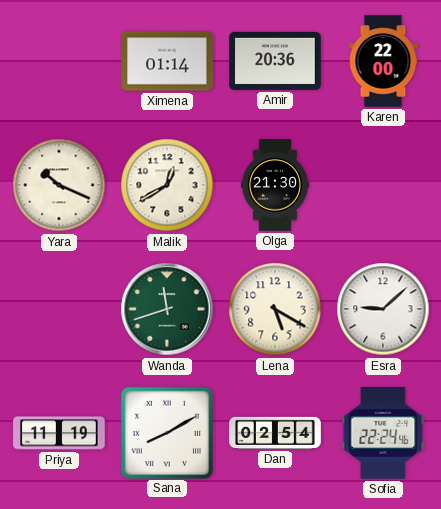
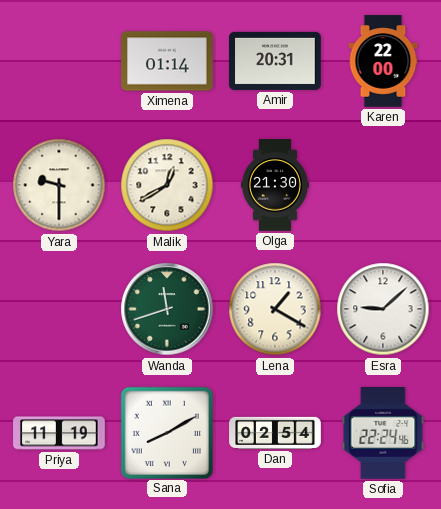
Amir: 20:36 -> 20:31 (275, 61)
Yara: 10:19 -> 9:30 (59, 185)
Lena: 5:20 -> 1:20 (275, 309)
